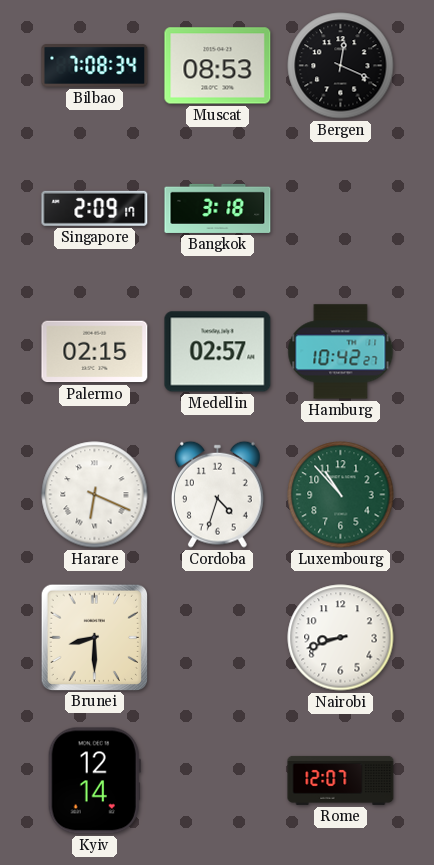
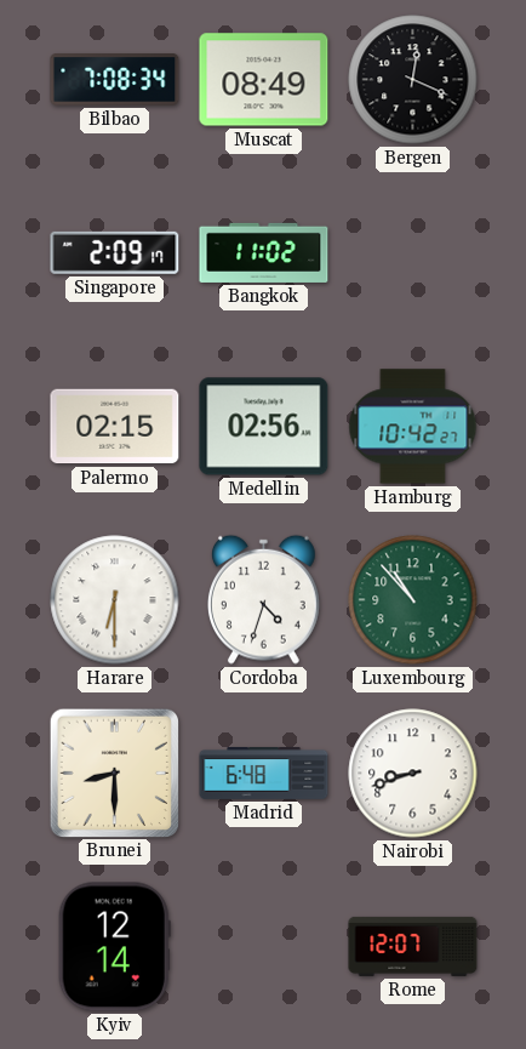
Muscat: 08:53 -> 08:49 (264, 80)
Bangkok: 3:18 -> 11:02 (264, 252)
Medellin: 02:57 -> 02:56 (264, 427)
Harare: 6:19 -> 6:30 (115, 600)
Madrid: none -> 6:48 (264, 774)
